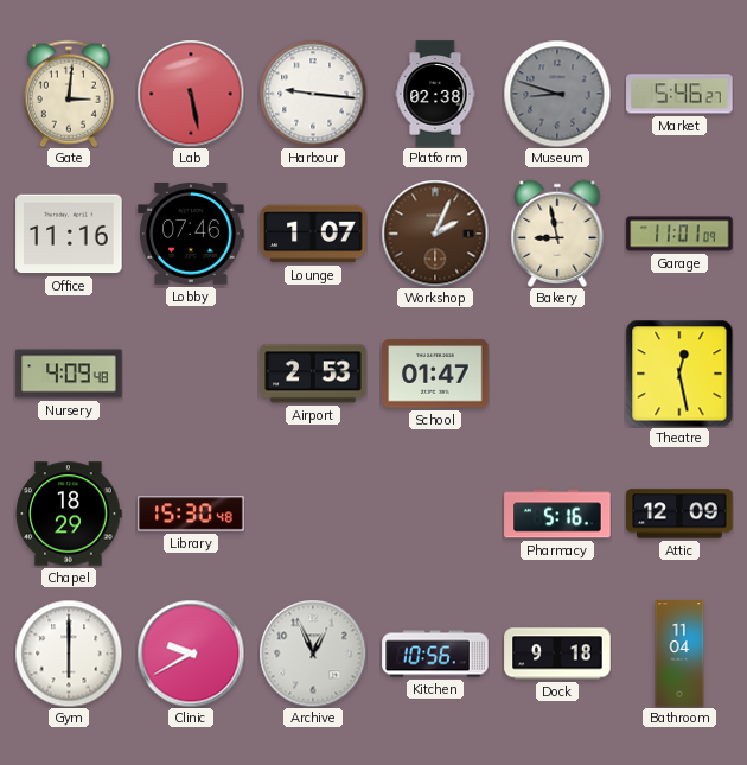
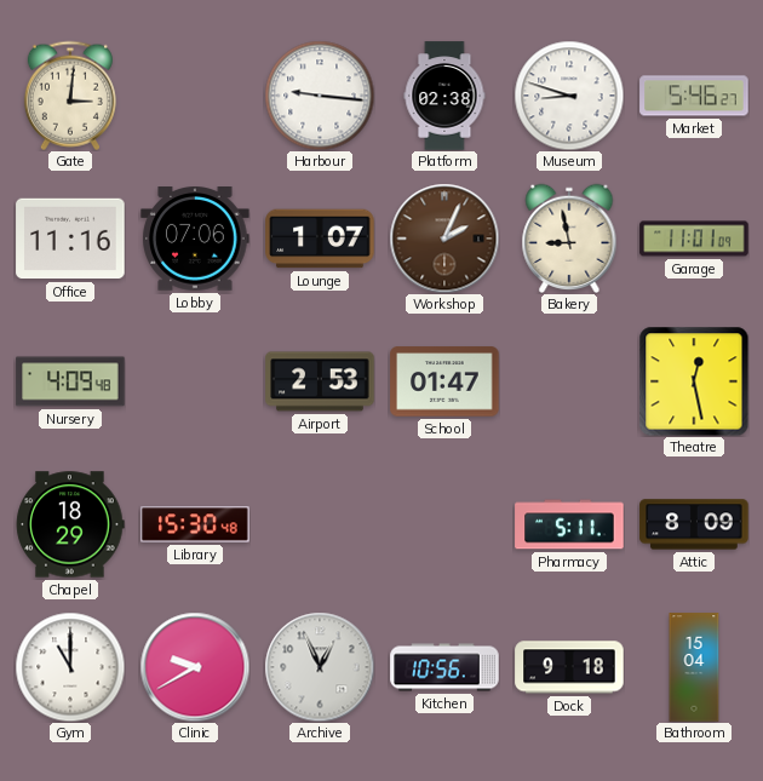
Lab: 5:28 -> none (191, 94)
Museum dial: grey -> white (569, 96)
Lobby: 07:46 -> 07:06 (195, 240)
Pharmacy: 5:16 -> 5:11 (569, 524)
Attic: 12:09 -> 8:09 (694, 524)
Gym: 6:00 -> 11:00 (70, 667)
Bathroom: 11:04 -> 15:04 (694, 667)
